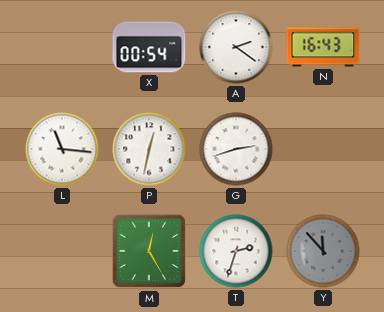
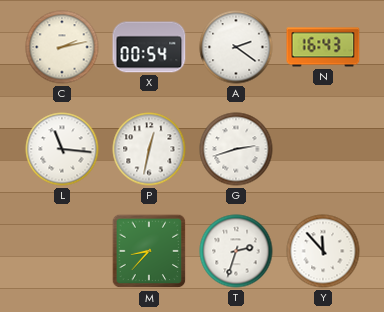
C: none -> 2:13 (62, 47)
M: 12:25 -> 8:37 (149, 251)
Y dial: grey -> white (323, 251)
